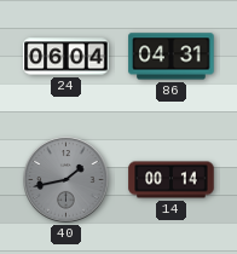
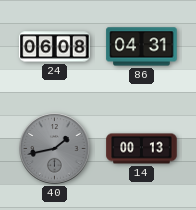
24: 06:04 -> 06:08 (55, 47)
14: 00:14 -> 00:13 (142, 149)
